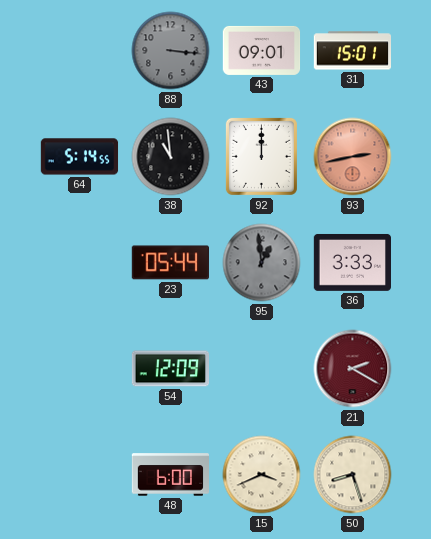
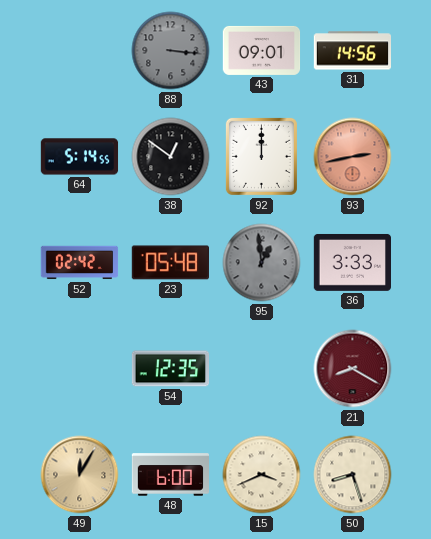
31: 15:01 -> 14:56 (352, 51)
38: 10:59 -> 12:51 (171, 157)
52: none -> 02:42 (80, 263)
23: 05:44 -> 05:48 (170, 263)
54: 12:09 -> 12:35 (170, 369)
21: 2:20 -> 8:20 (353, 369)
49: none -> 12:05 (80, 475)
